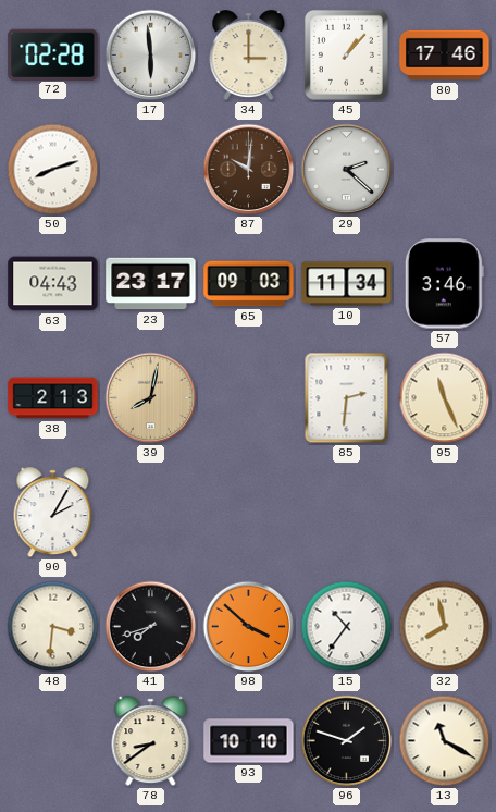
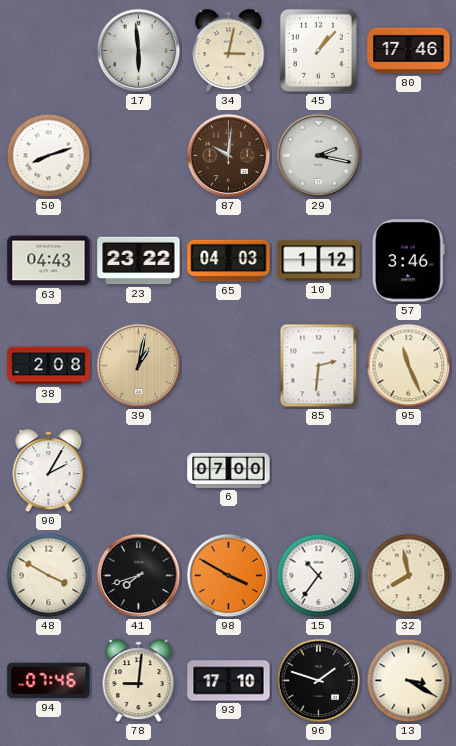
72: 02:28 -> none (53, 54)
34: 3:00 -> 3:02 (229, 51)
29: 2:22 -> 2:17 (319, 156)
23: 23:17 -> 23:22 (139, 261)
65: 09:03 -> 04:03 (229, 261)
10: 11:34 -> 1:12 (319, 261)
38: 2:13 -> 2:08 (49, 366)
39: 8:02 -> 1:02 (139, 366)
6: none -> 07:00 (229, 470)
48: 3:31 -> 3:50 (49, 576)
98: 3:52 -> 3:50 (229, 576)
94: none -> 07:46 (49, 681)
78: 8:39 -> 9:01 (139, 681)
93: 10:10 -> 17:10 (229, 681)
13: 11:20 -> 3:20 (409, 681)
